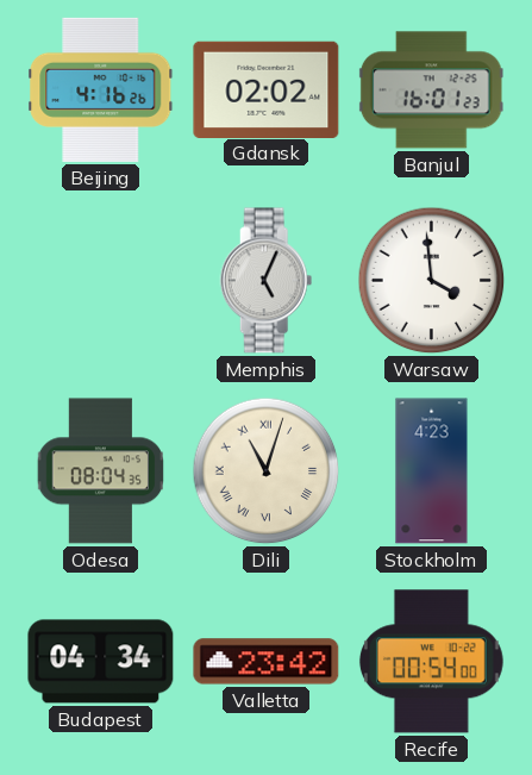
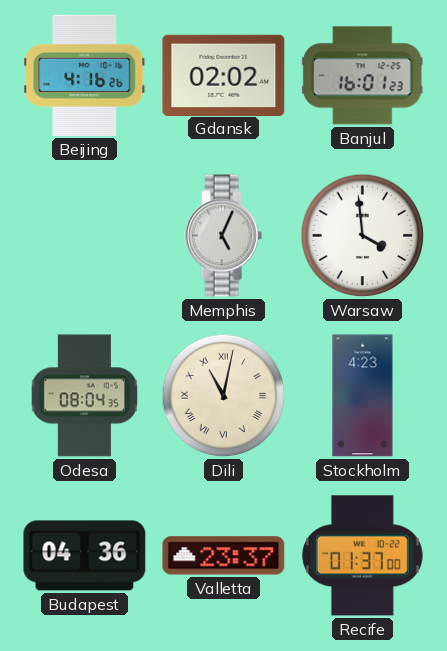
Dili: 11:03 -> 11:02 (224, 396)
Budapest: 04:34 -> 04:36 (85, 556)
Valletta: 23:42 -> 23:37 (224, 556)
Recife: 00:54 -> 01:37 (362, 556)
